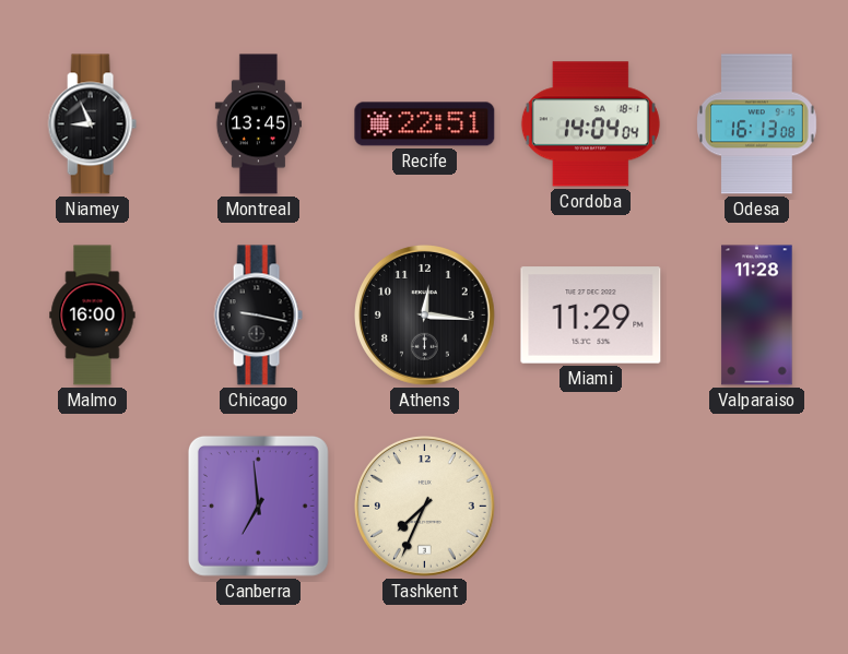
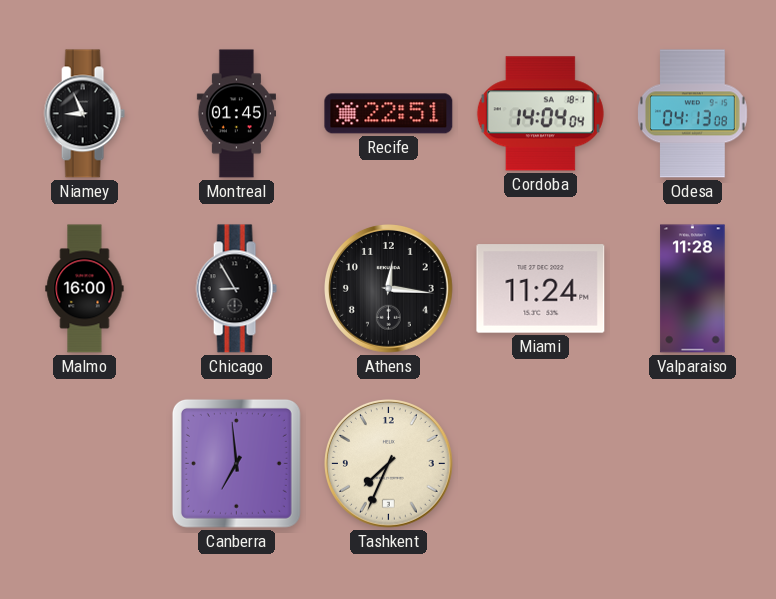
Montreal: 13:45 -> 01:45 (236, 114)
Odesa: 16:13 -> 04:13 (693, 114)
Chicago: 9:17 -> 8:55 (236, 289)
Miami: 11:29 -> 11:24 (541, 289)
